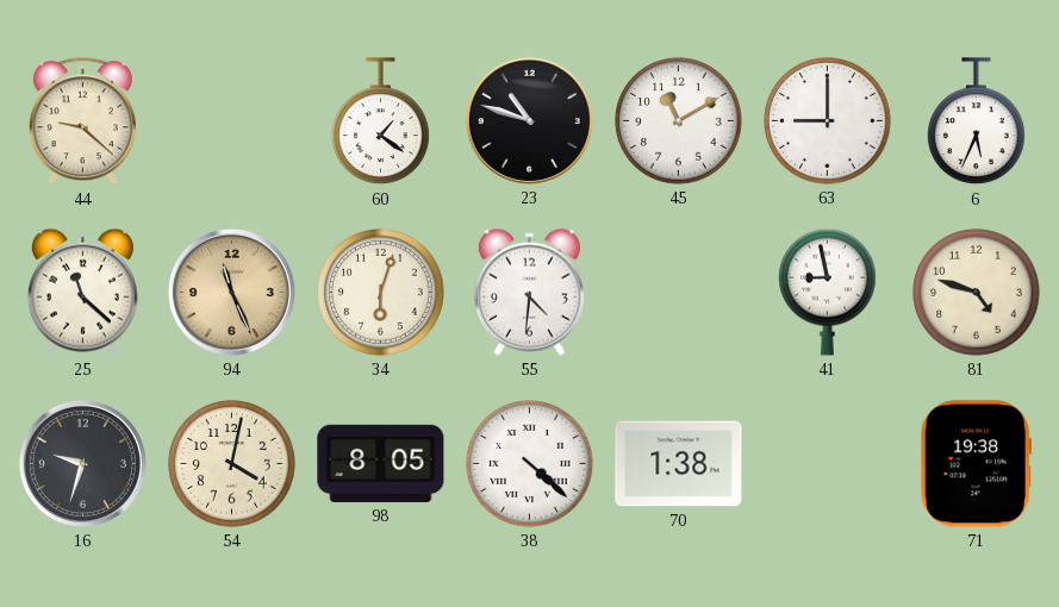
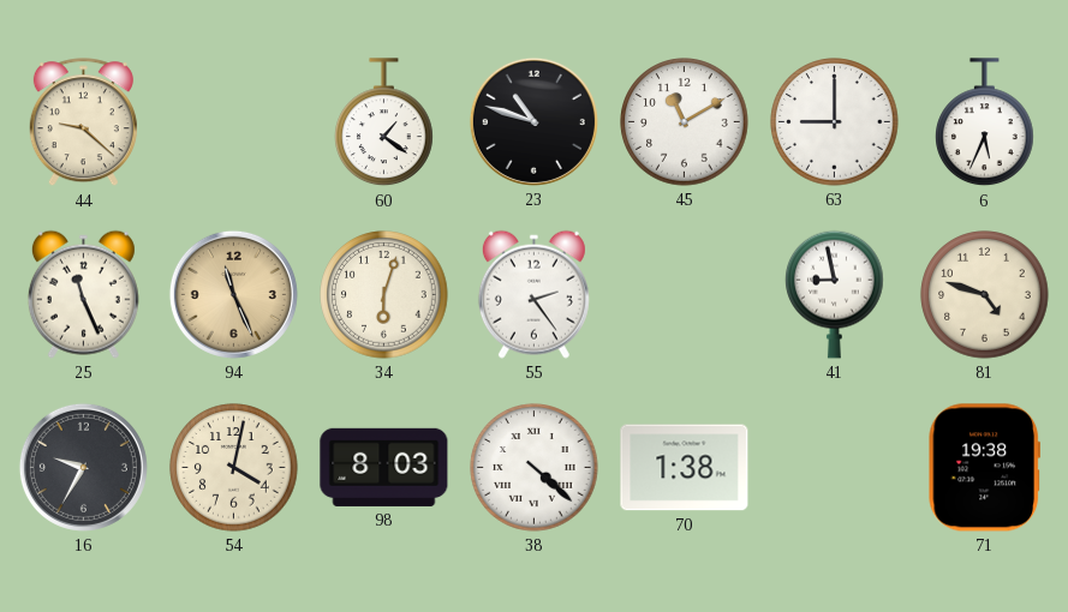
25: 11:22 -> 11:26 (83, 294)
55: 4:31 -> 2:24 (533, 294)
16: 9:33 -> 9:35 (83, 467)
98: 8:05 -> 8:03 (384, 467)
